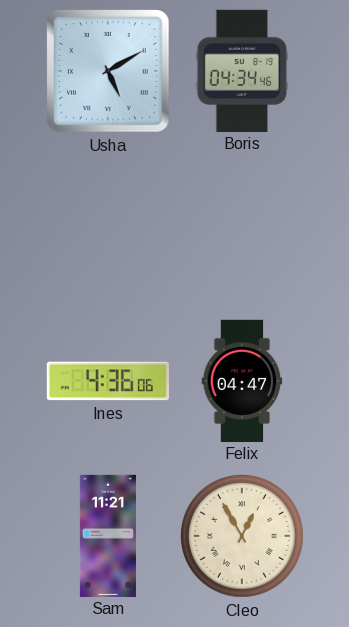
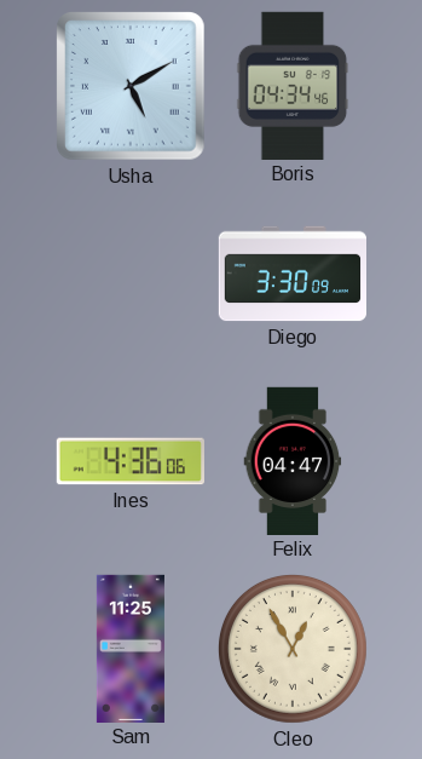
Diego: none -> 3:30 (291, 274)
Sam: 11:21 -> 11:25 (131, 648)
